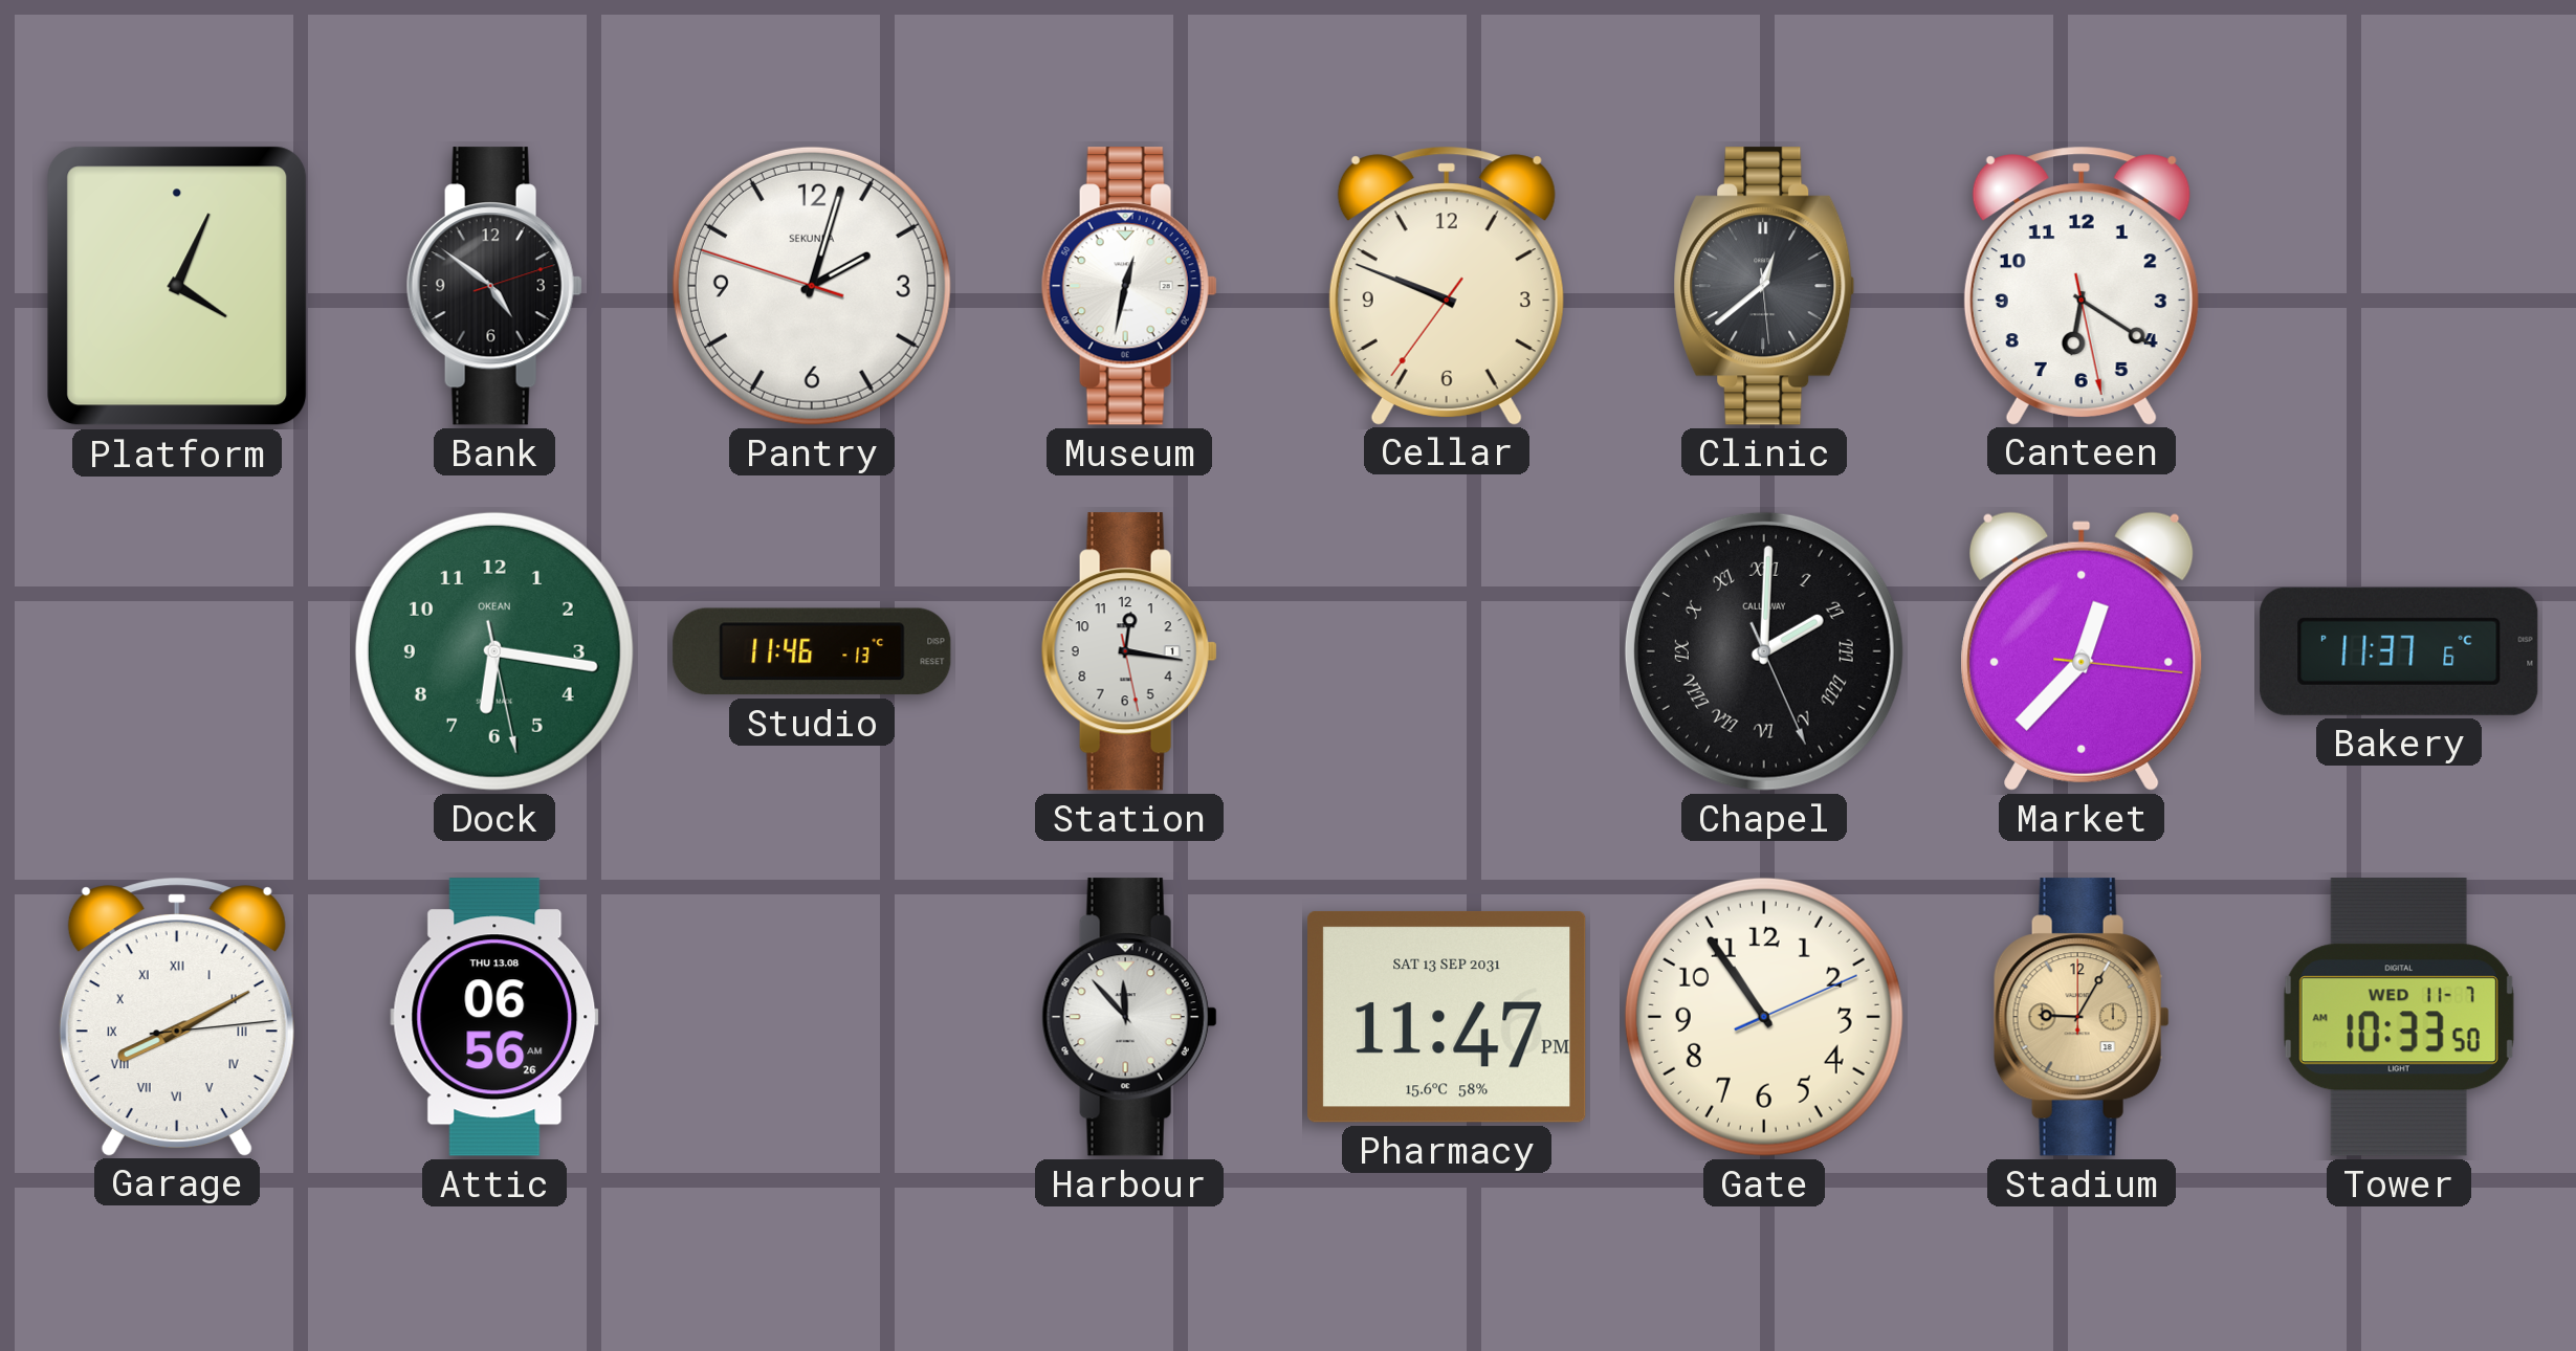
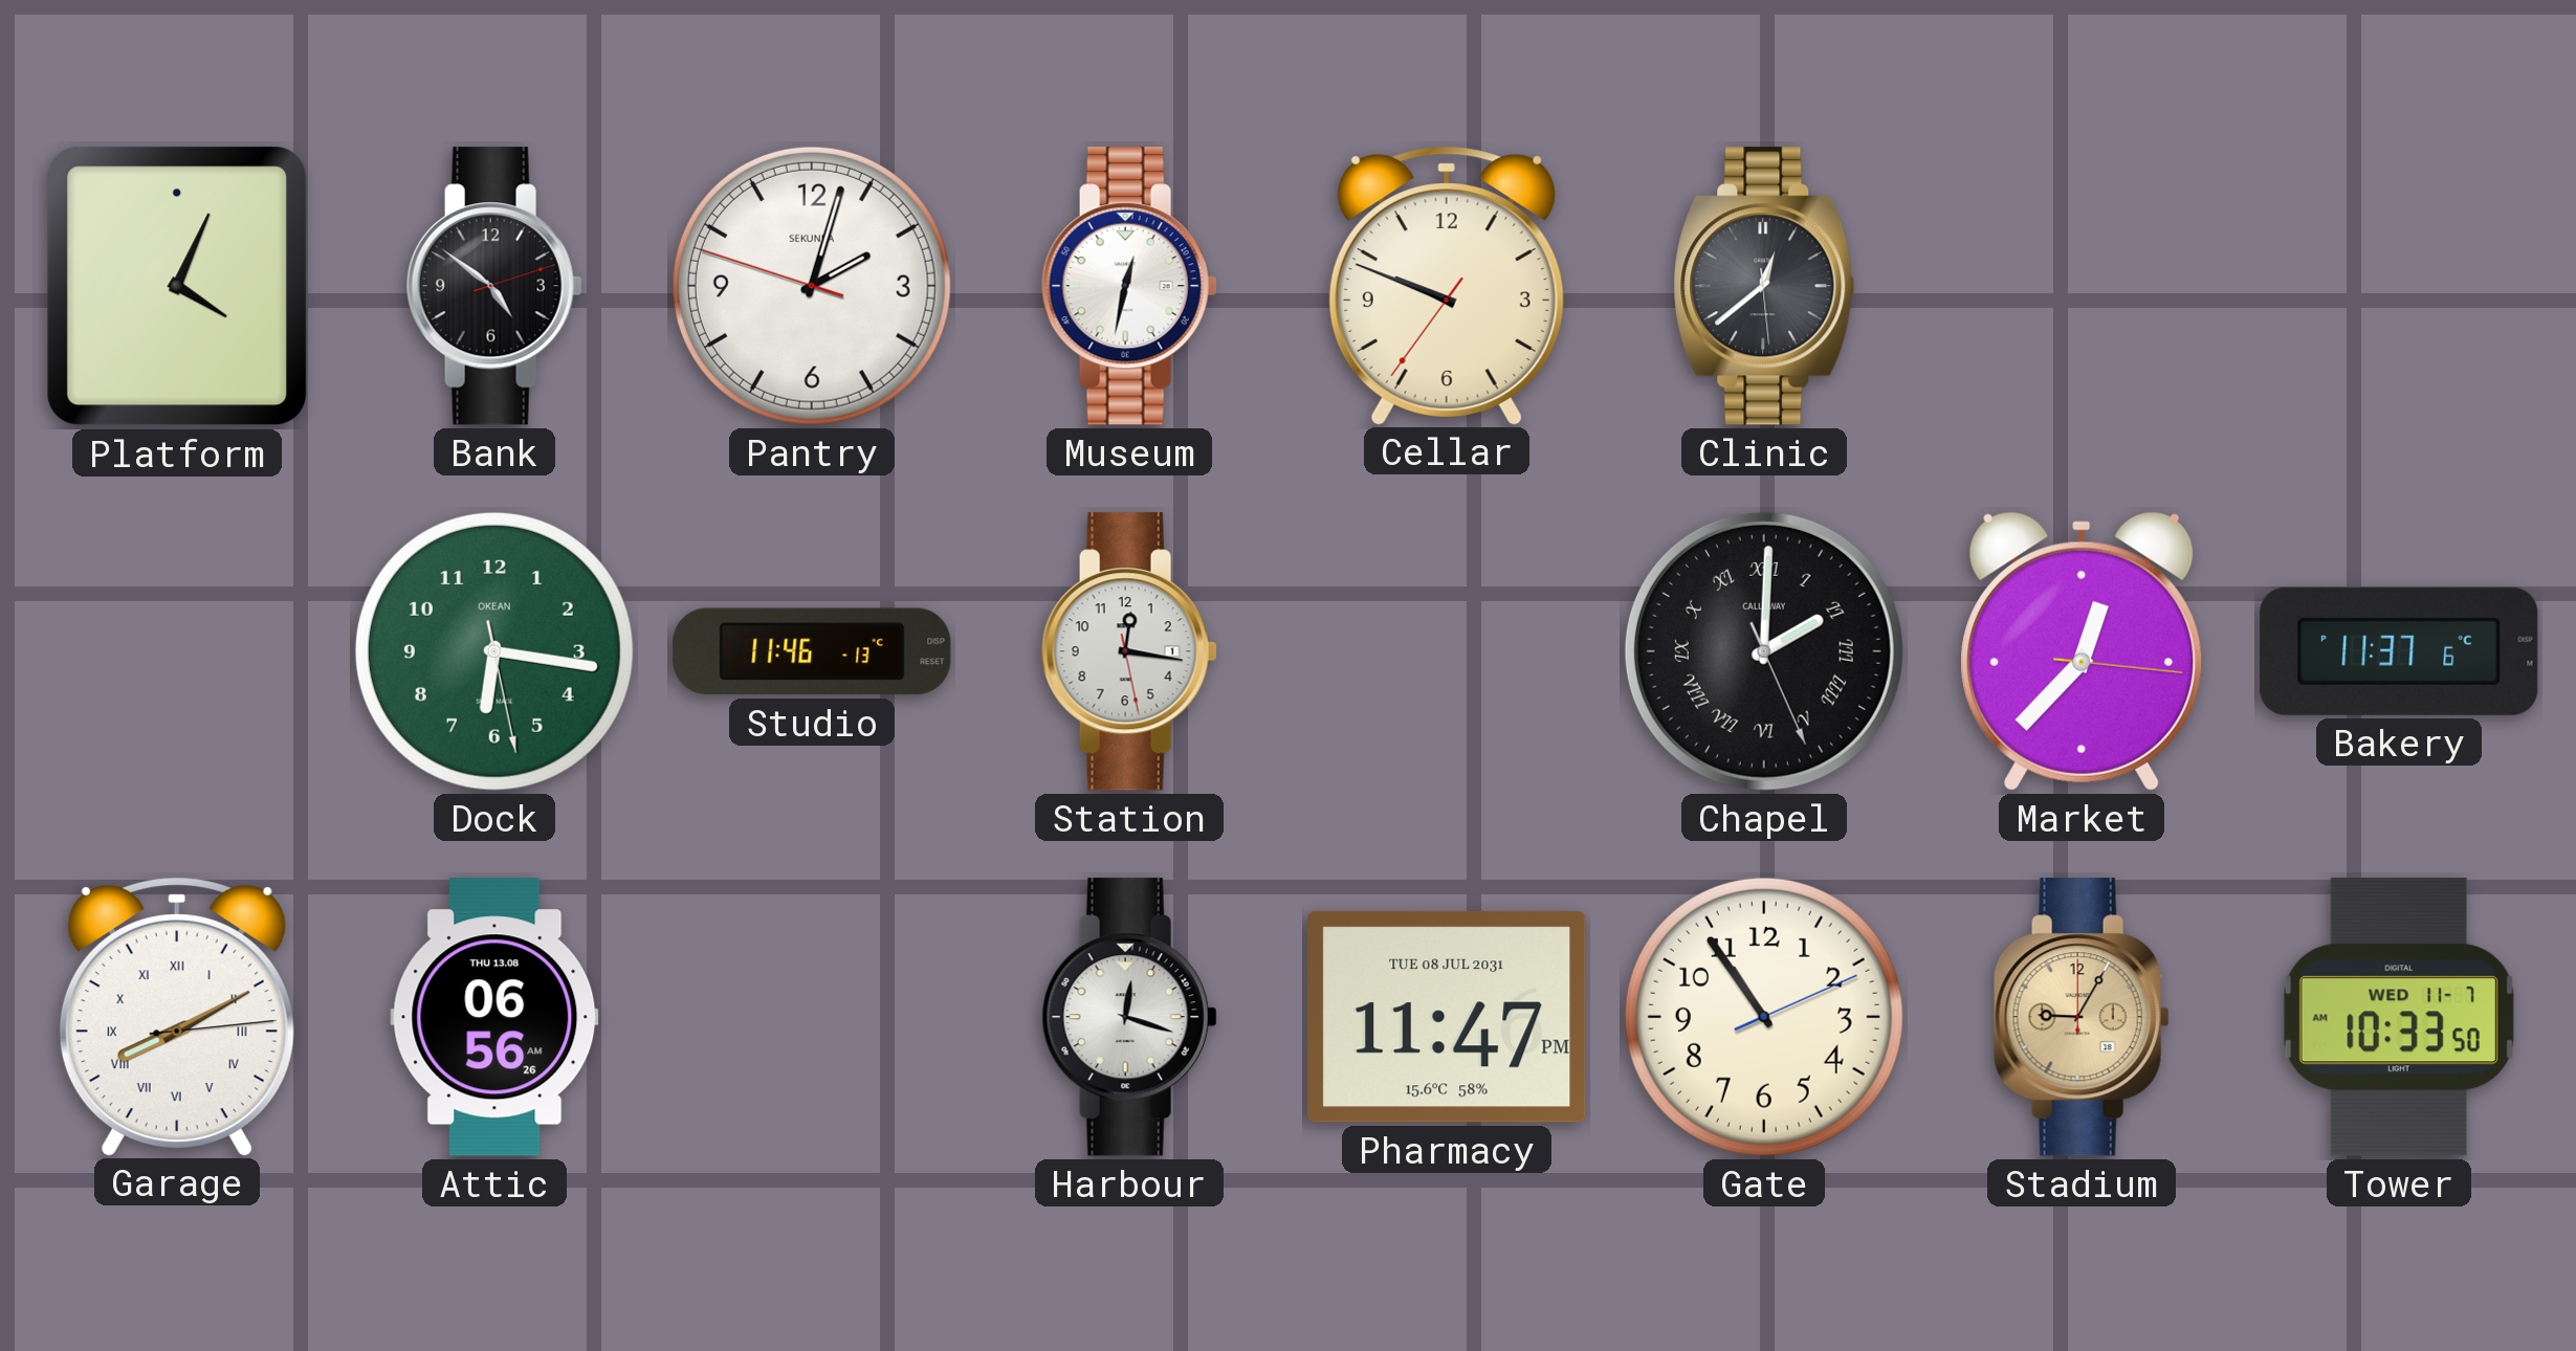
Canteen: 6:20 -> none (2082, 285)
Harbour: 11:53 -> 12:18 (1129, 1017)
Pharmacy date: SAT 13 SEP 2031 -> TUE 08 JUL 2031 (1447, 1017)
